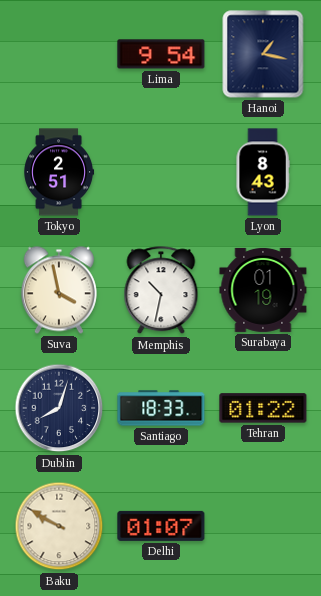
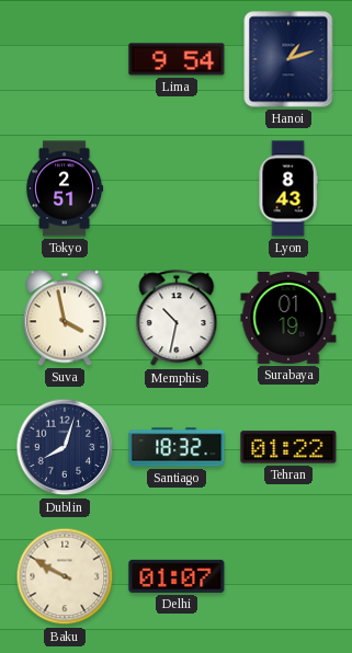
Hanoi: 1:17 -> 1:12 (288, 59)
Santiago: 18:33 -> 18:32 (177, 447)
